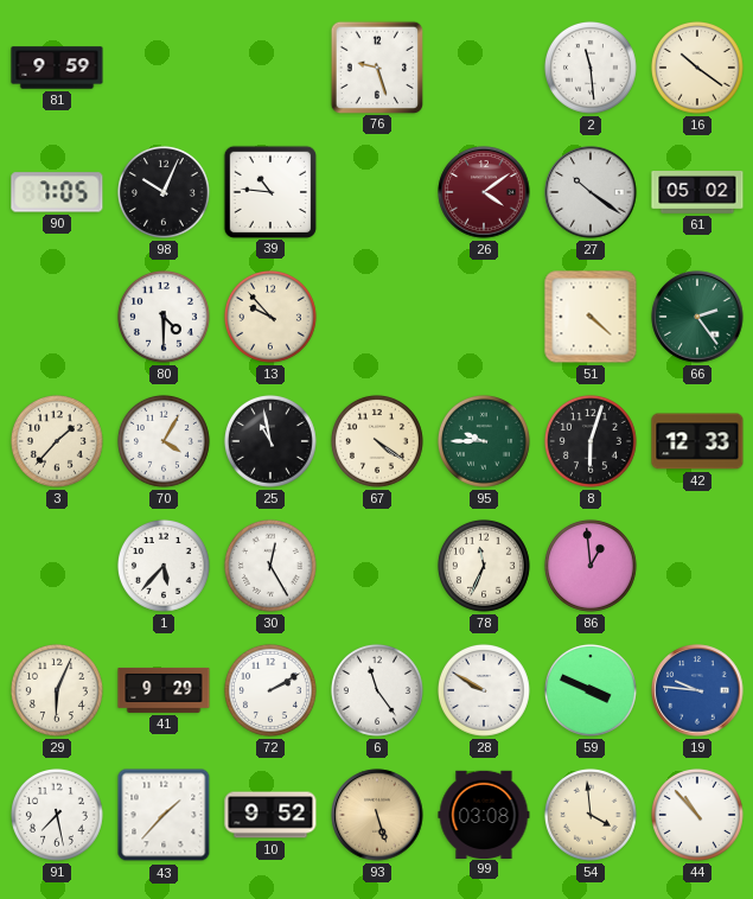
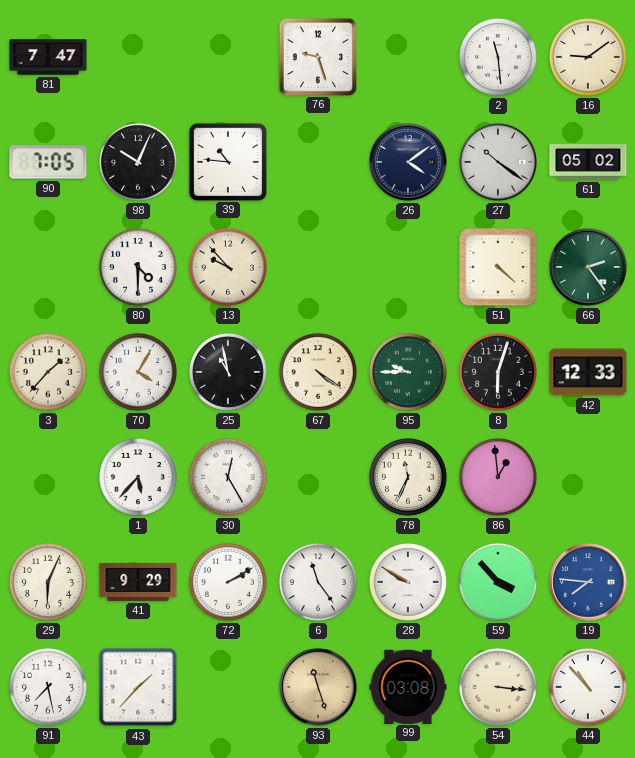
81: 9:59 -> 7:47 (48, 57)
16: 10:21 -> 9:09 (588, 57)
26 dial: burgundy -> navy (408, 162)
59: 3:49 -> 3:53 (498, 582)
19: 9:46 -> 7:46 (588, 582)
10: 9:52 -> none (270, 815)
93: 5:27 -> 11:27 (318, 687)
54: 3:59 -> 3:16 (498, 687)
